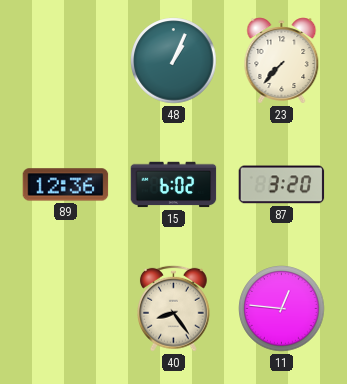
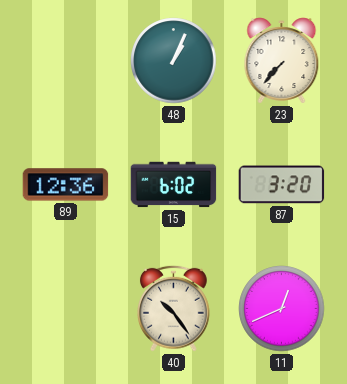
40: 8:24 -> 10:24 (174, 308)
11: 12:46 -> 12:41 (282, 309)
